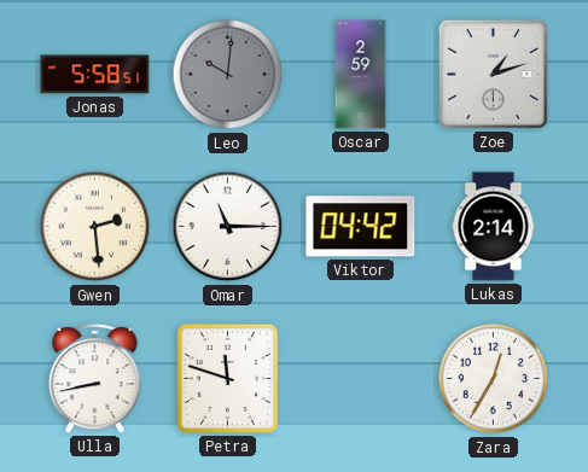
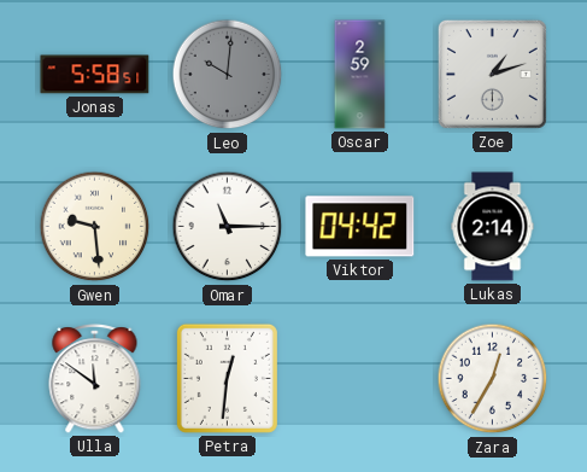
Gwen: 2:29 -> 9:29 (95, 227)
Ulla: 8:43 -> 11:51 (95, 379)
Petra: 11:48 -> 12:31 (227, 378)
